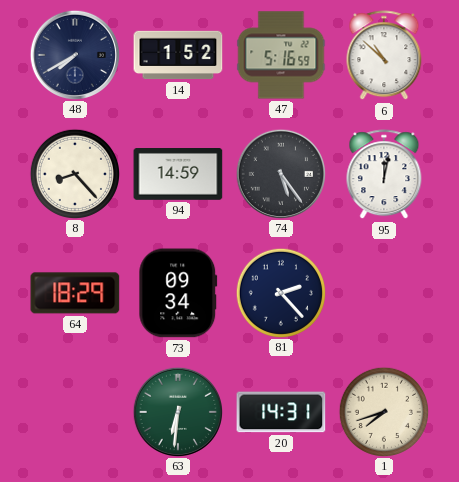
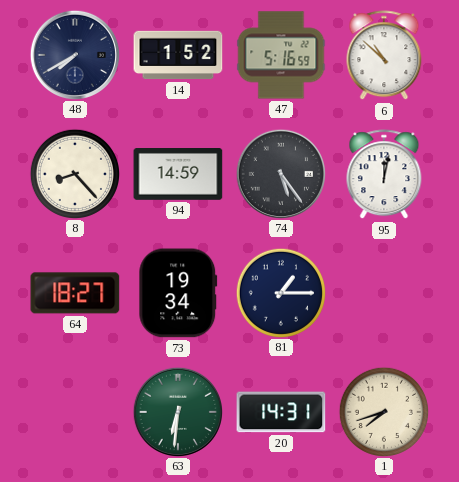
64: 18:29 -> 18:27 (75, 293)
73: 09:34 -> 19:34 (178, 293)
81: 2:23 -> 1:15 (280, 292)
